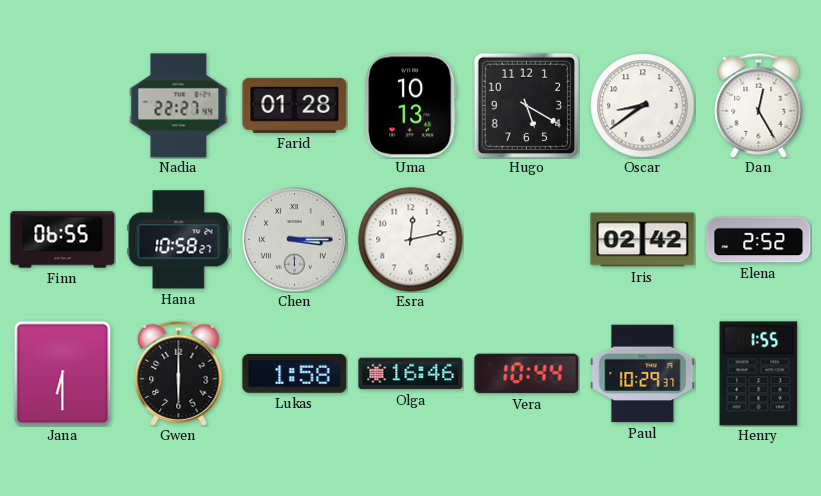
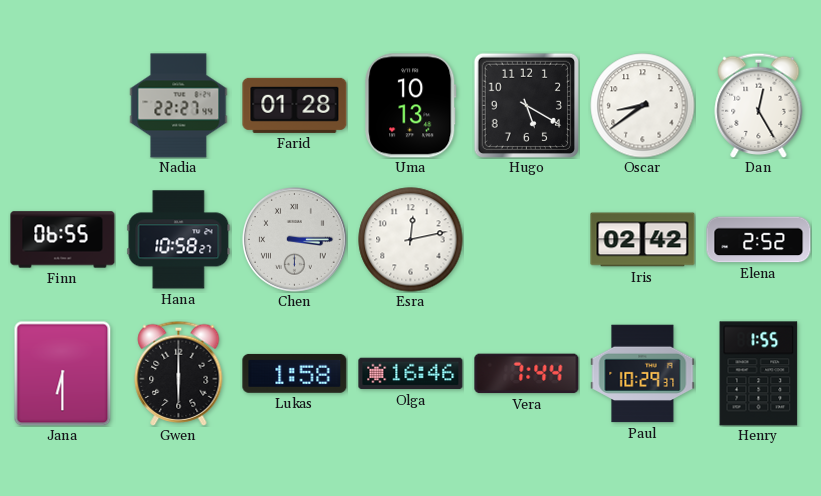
Vera: 10:44 -> 7:44 (527, 374)
